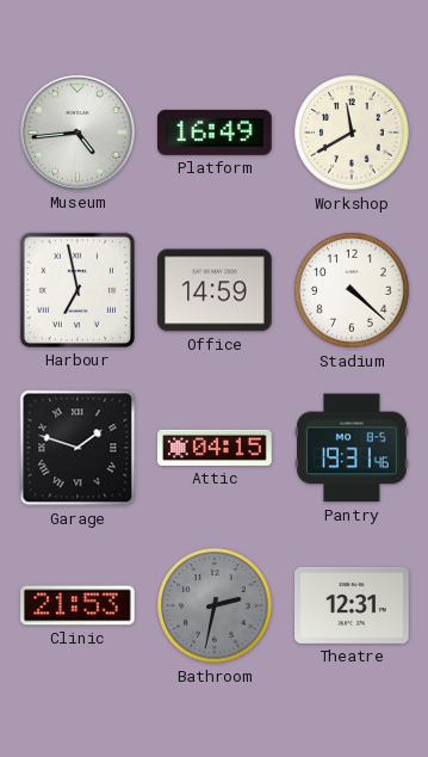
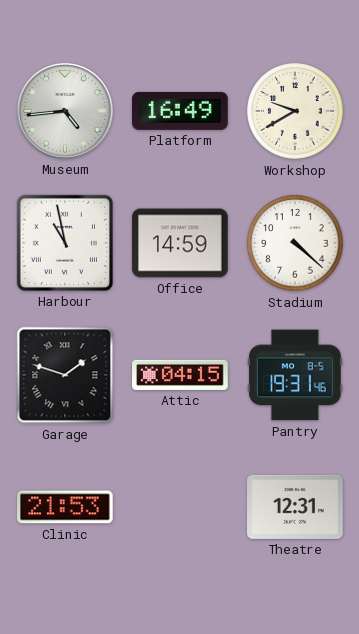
Workshop: 11:40 -> 9:40 (295, 111)
Harbour: 6:58 -> 10:58 (65, 243)
Bathroom: 2:32 -> none (215, 605)
